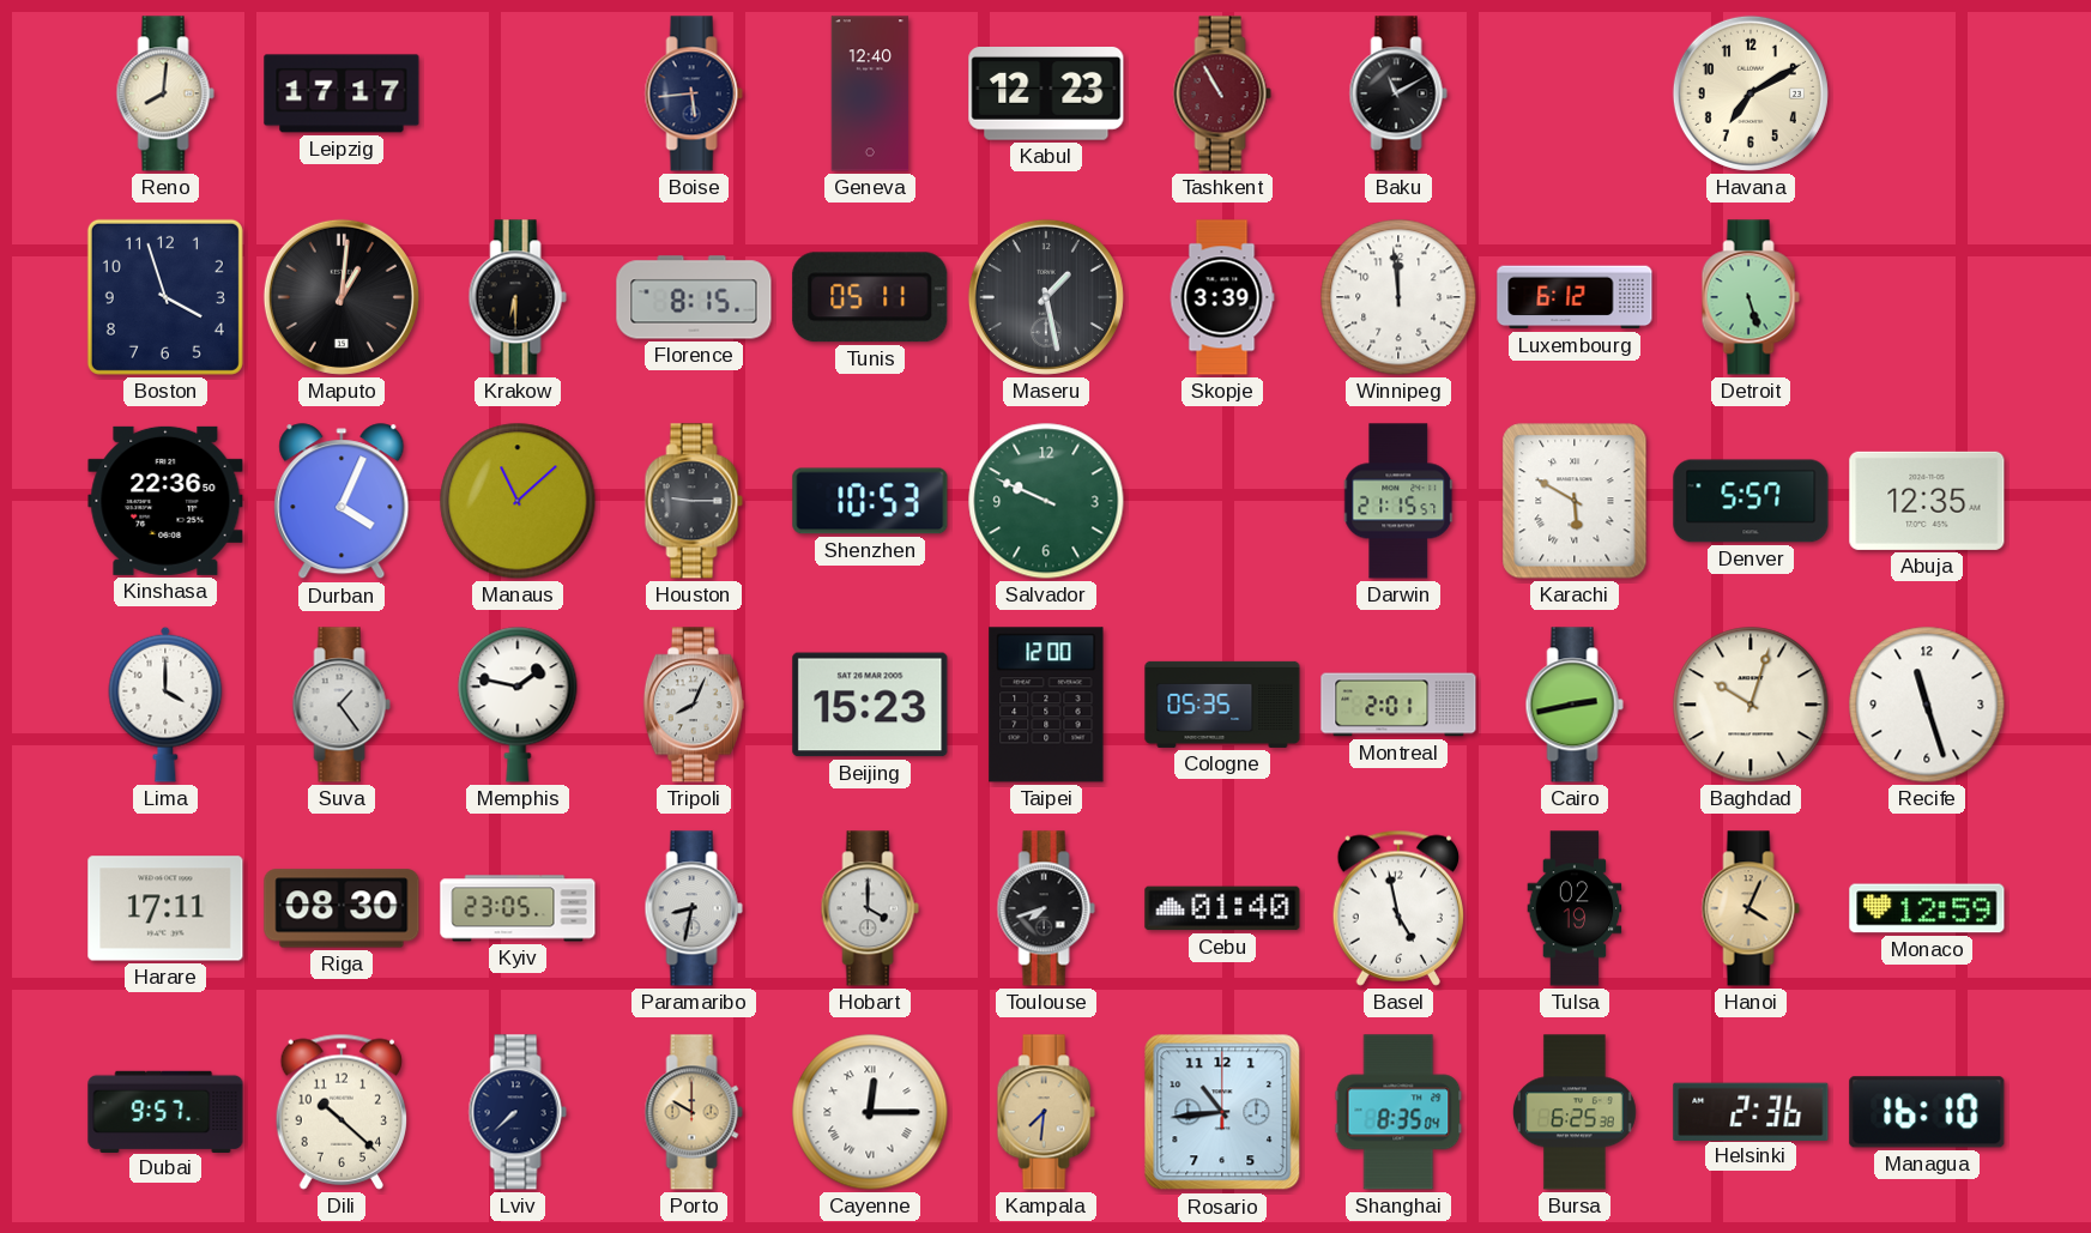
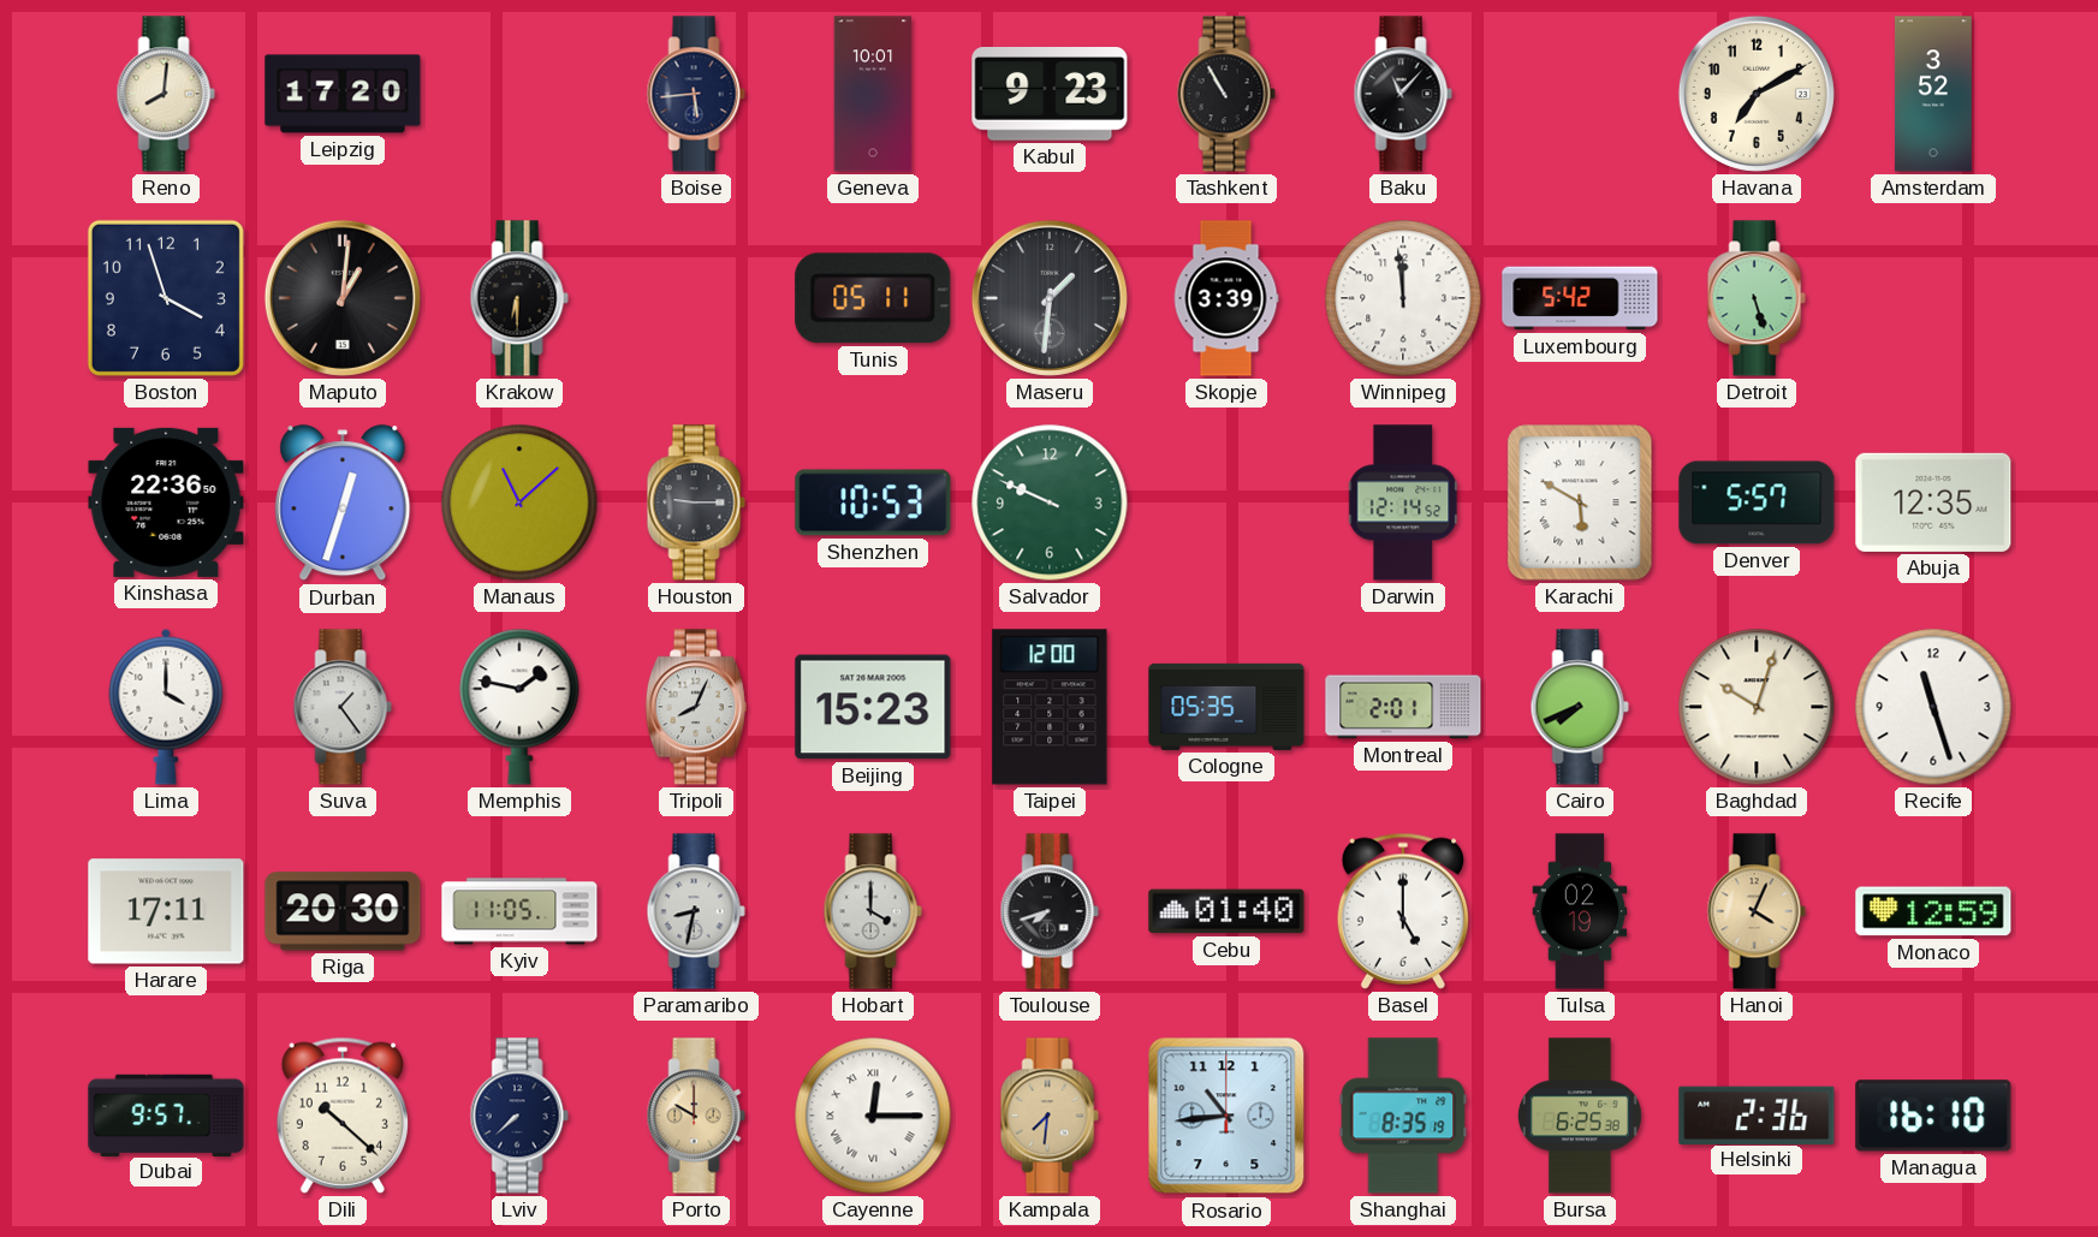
Leipzig: 17:17 -> 17:20 (343, 94)
Geneva: 12:40 -> 10:01 (873, 94)
Kabul: 12:23 -> 9:23 (1050, 95)
Tashkent dial: burgundy -> black (1226, 94)
Baku: 11:10 -> 11:07 (1403, 94)
Amsterdam: none -> 3:52 (1933, 94)
Florence: 8:15 -> none (694, 297)
Maseru: 1:28 -> 1:31 (1050, 298)
Luxembourg: 6:12 -> 5:42 (1580, 298)
Durban: 4:04 -> 12:33 (343, 504)
Darwin: 21:15 -> 12:14 (1404, 502)
Cairo: 2:43 -> 7:41 (1580, 707)
Riga: 08:30 -> 20:30 (343, 911)
Kyiv: 23:05 -> 11:05 (519, 911)
Basel: 4:58 -> 5:00 (1402, 911)
Shanghai: 8:35:04 -> 8:35:19 (1403, 1116)
